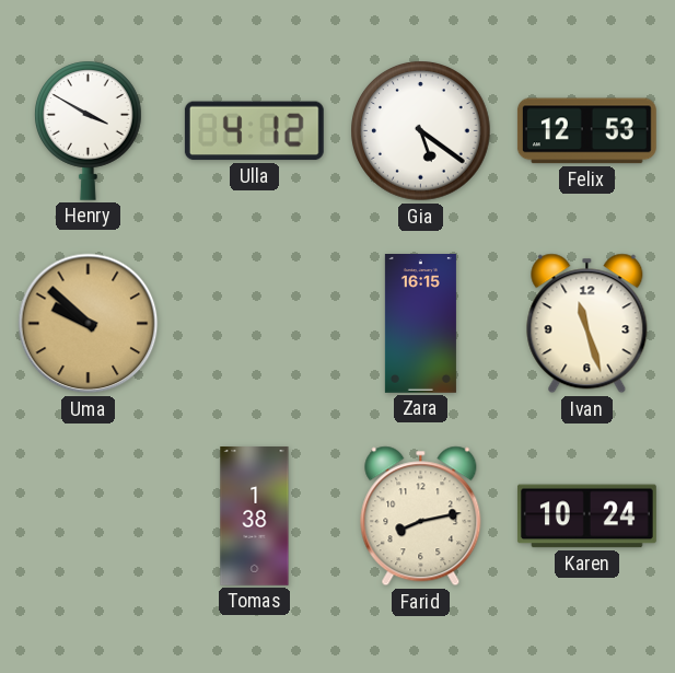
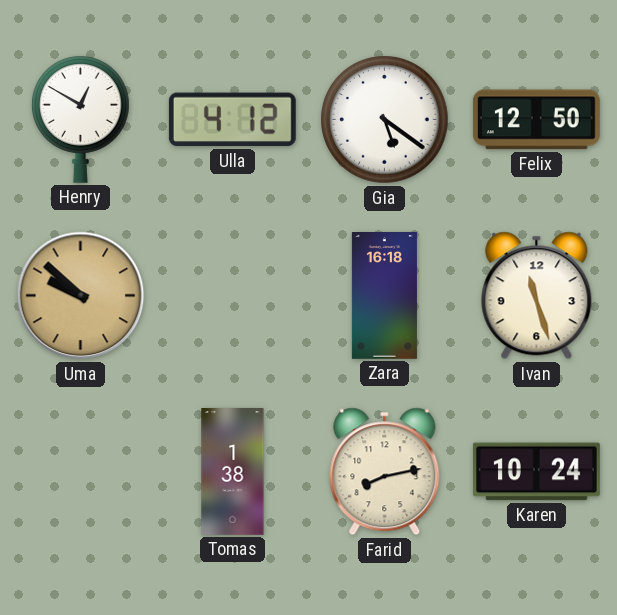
Henry: 3:50 -> 12:50 (81, 119)
Felix: 12:53 -> 12:50 (536, 120)
Zara: 16:15 -> 16:18 (384, 296)
